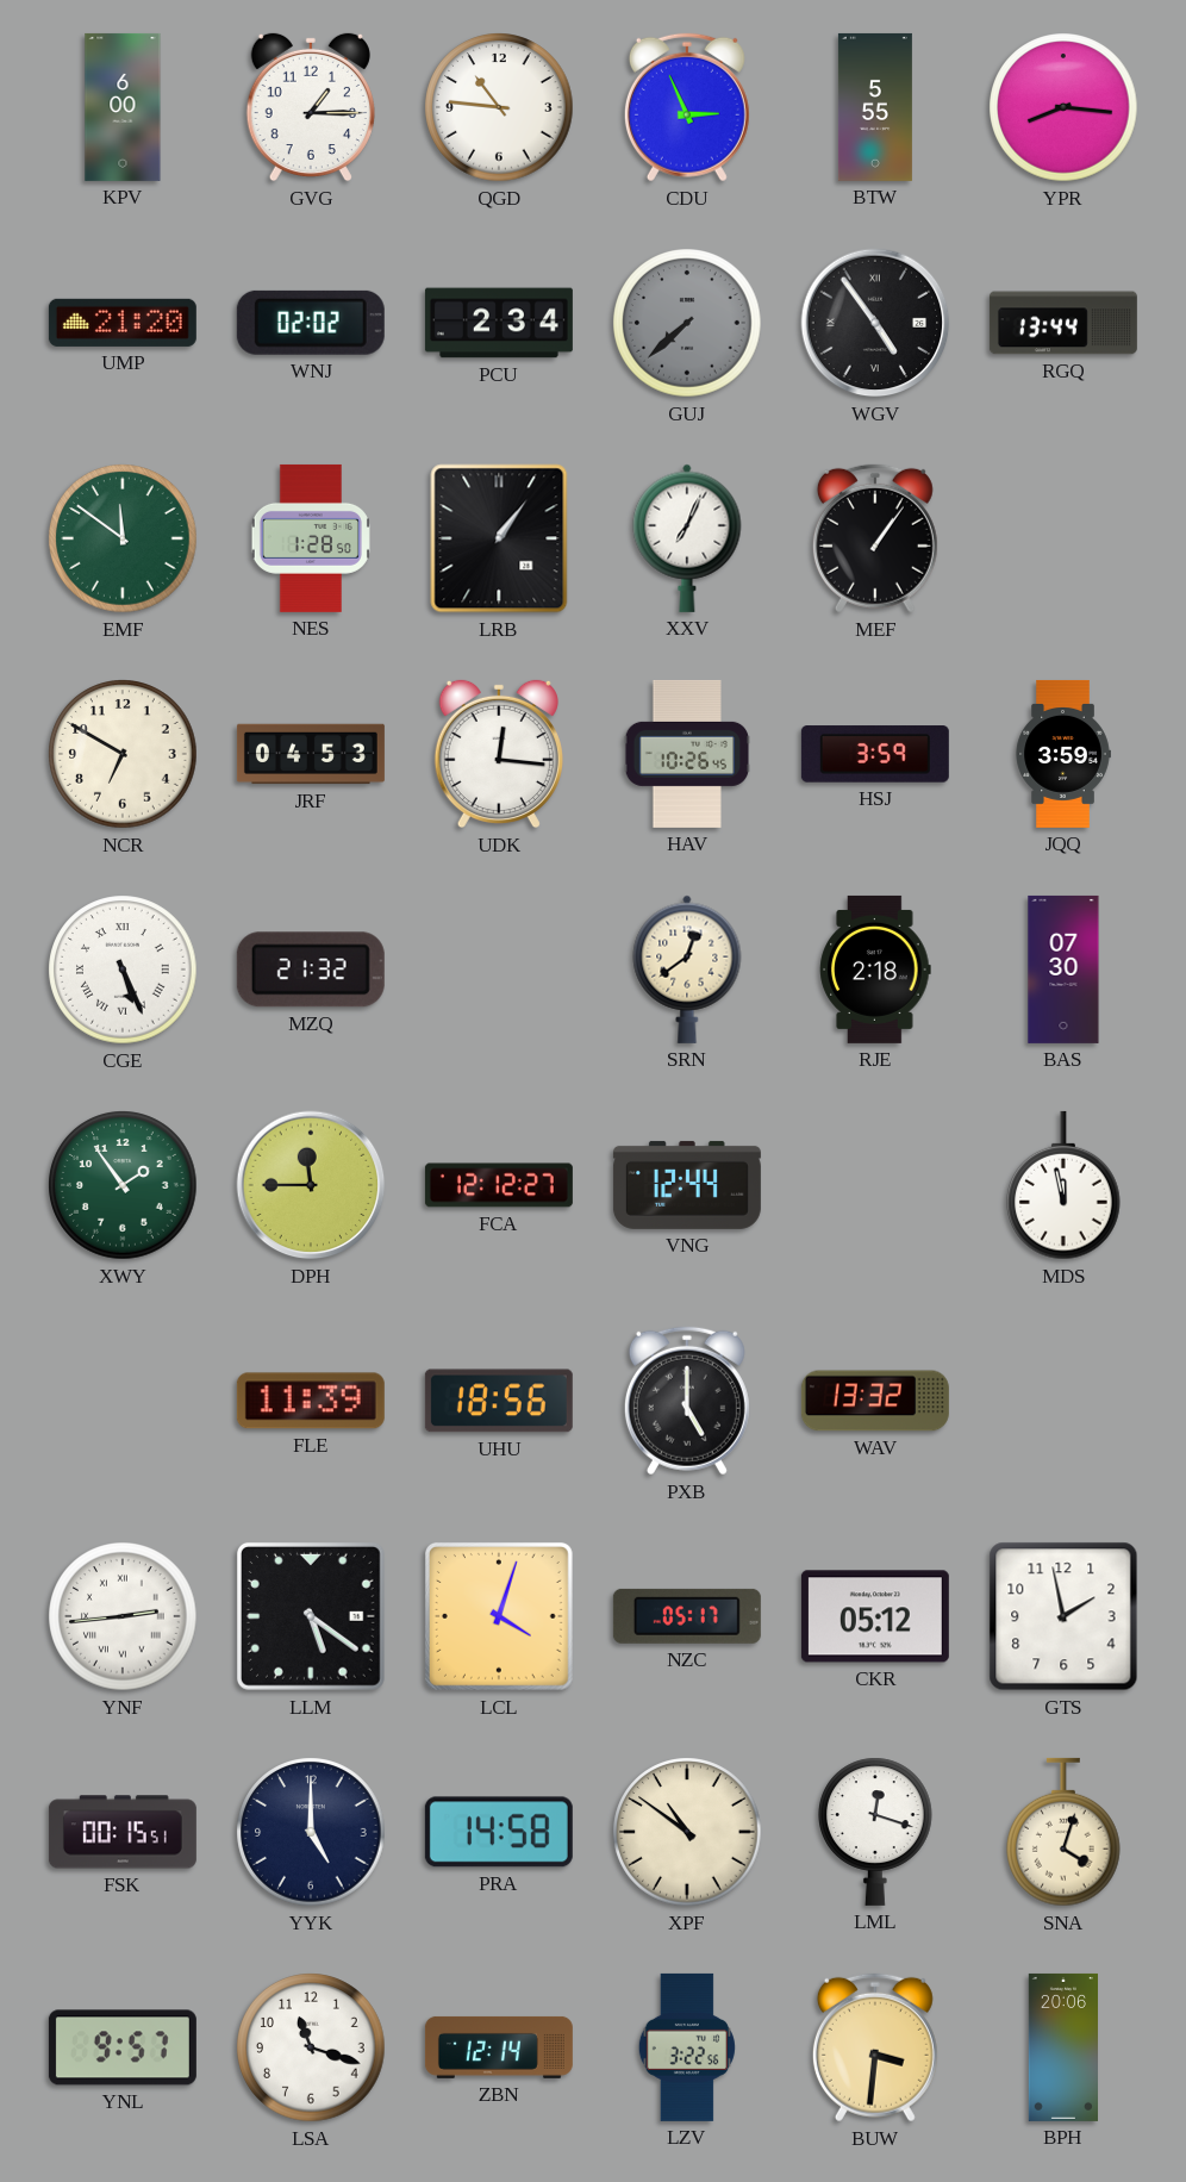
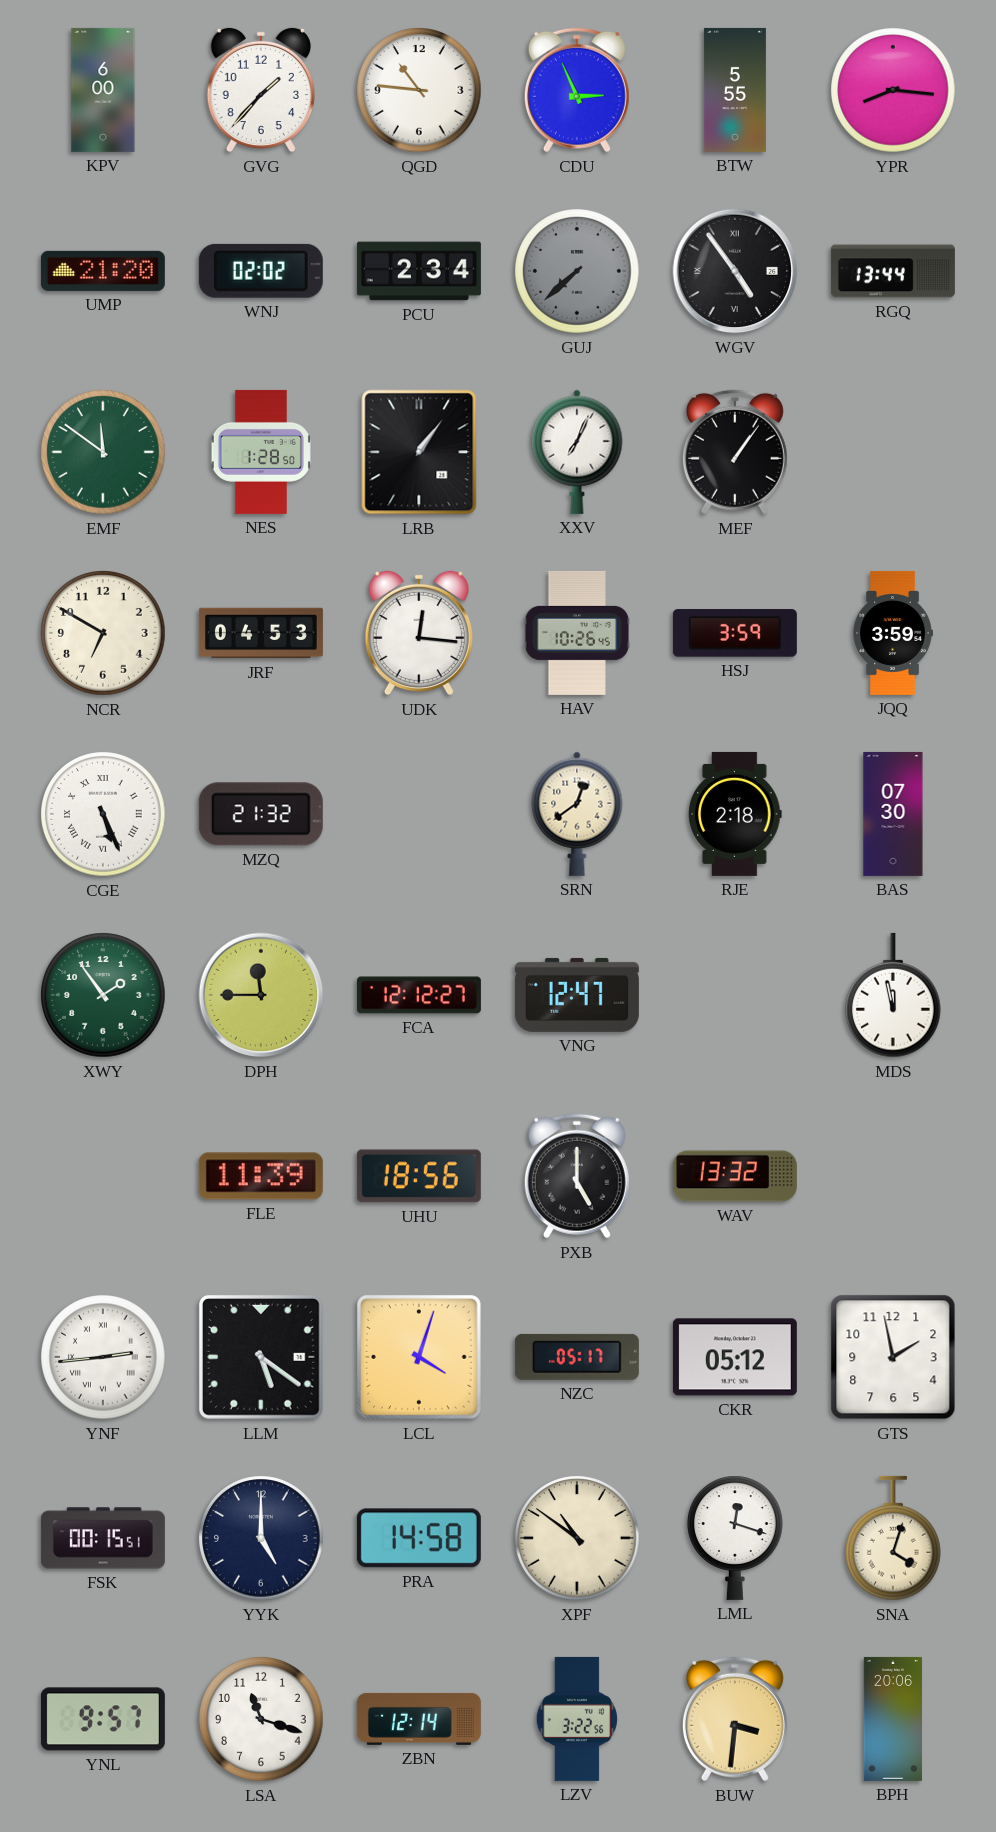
GVG: 1:15 -> 1:37 (261, 90)
VNG: 12:44 -> 12:47 (577, 995)
